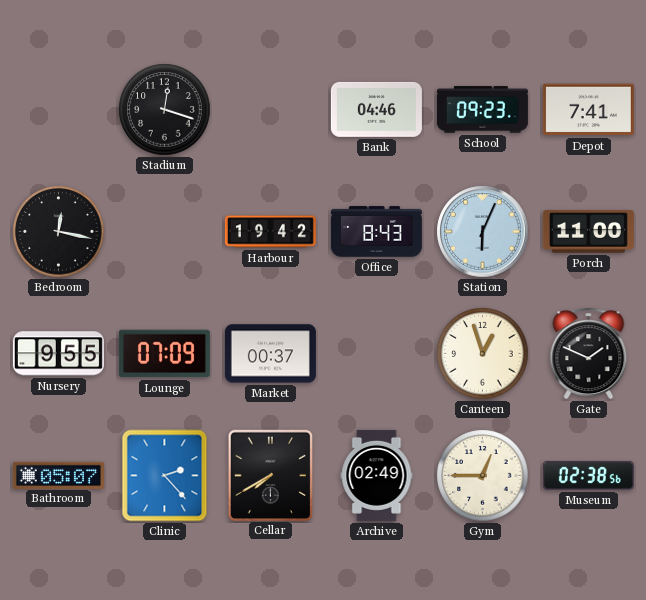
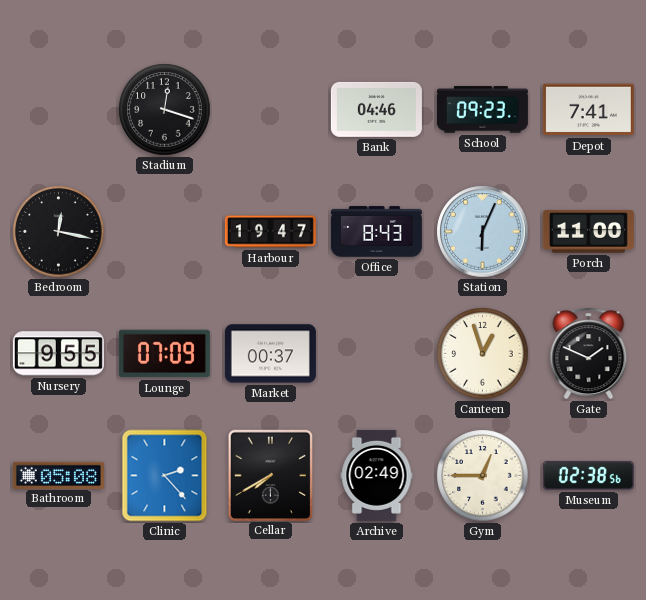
Harbour: 19:42 -> 19:47 (270, 232)
Bathroom: 05:07 -> 05:08 (58, 475)
